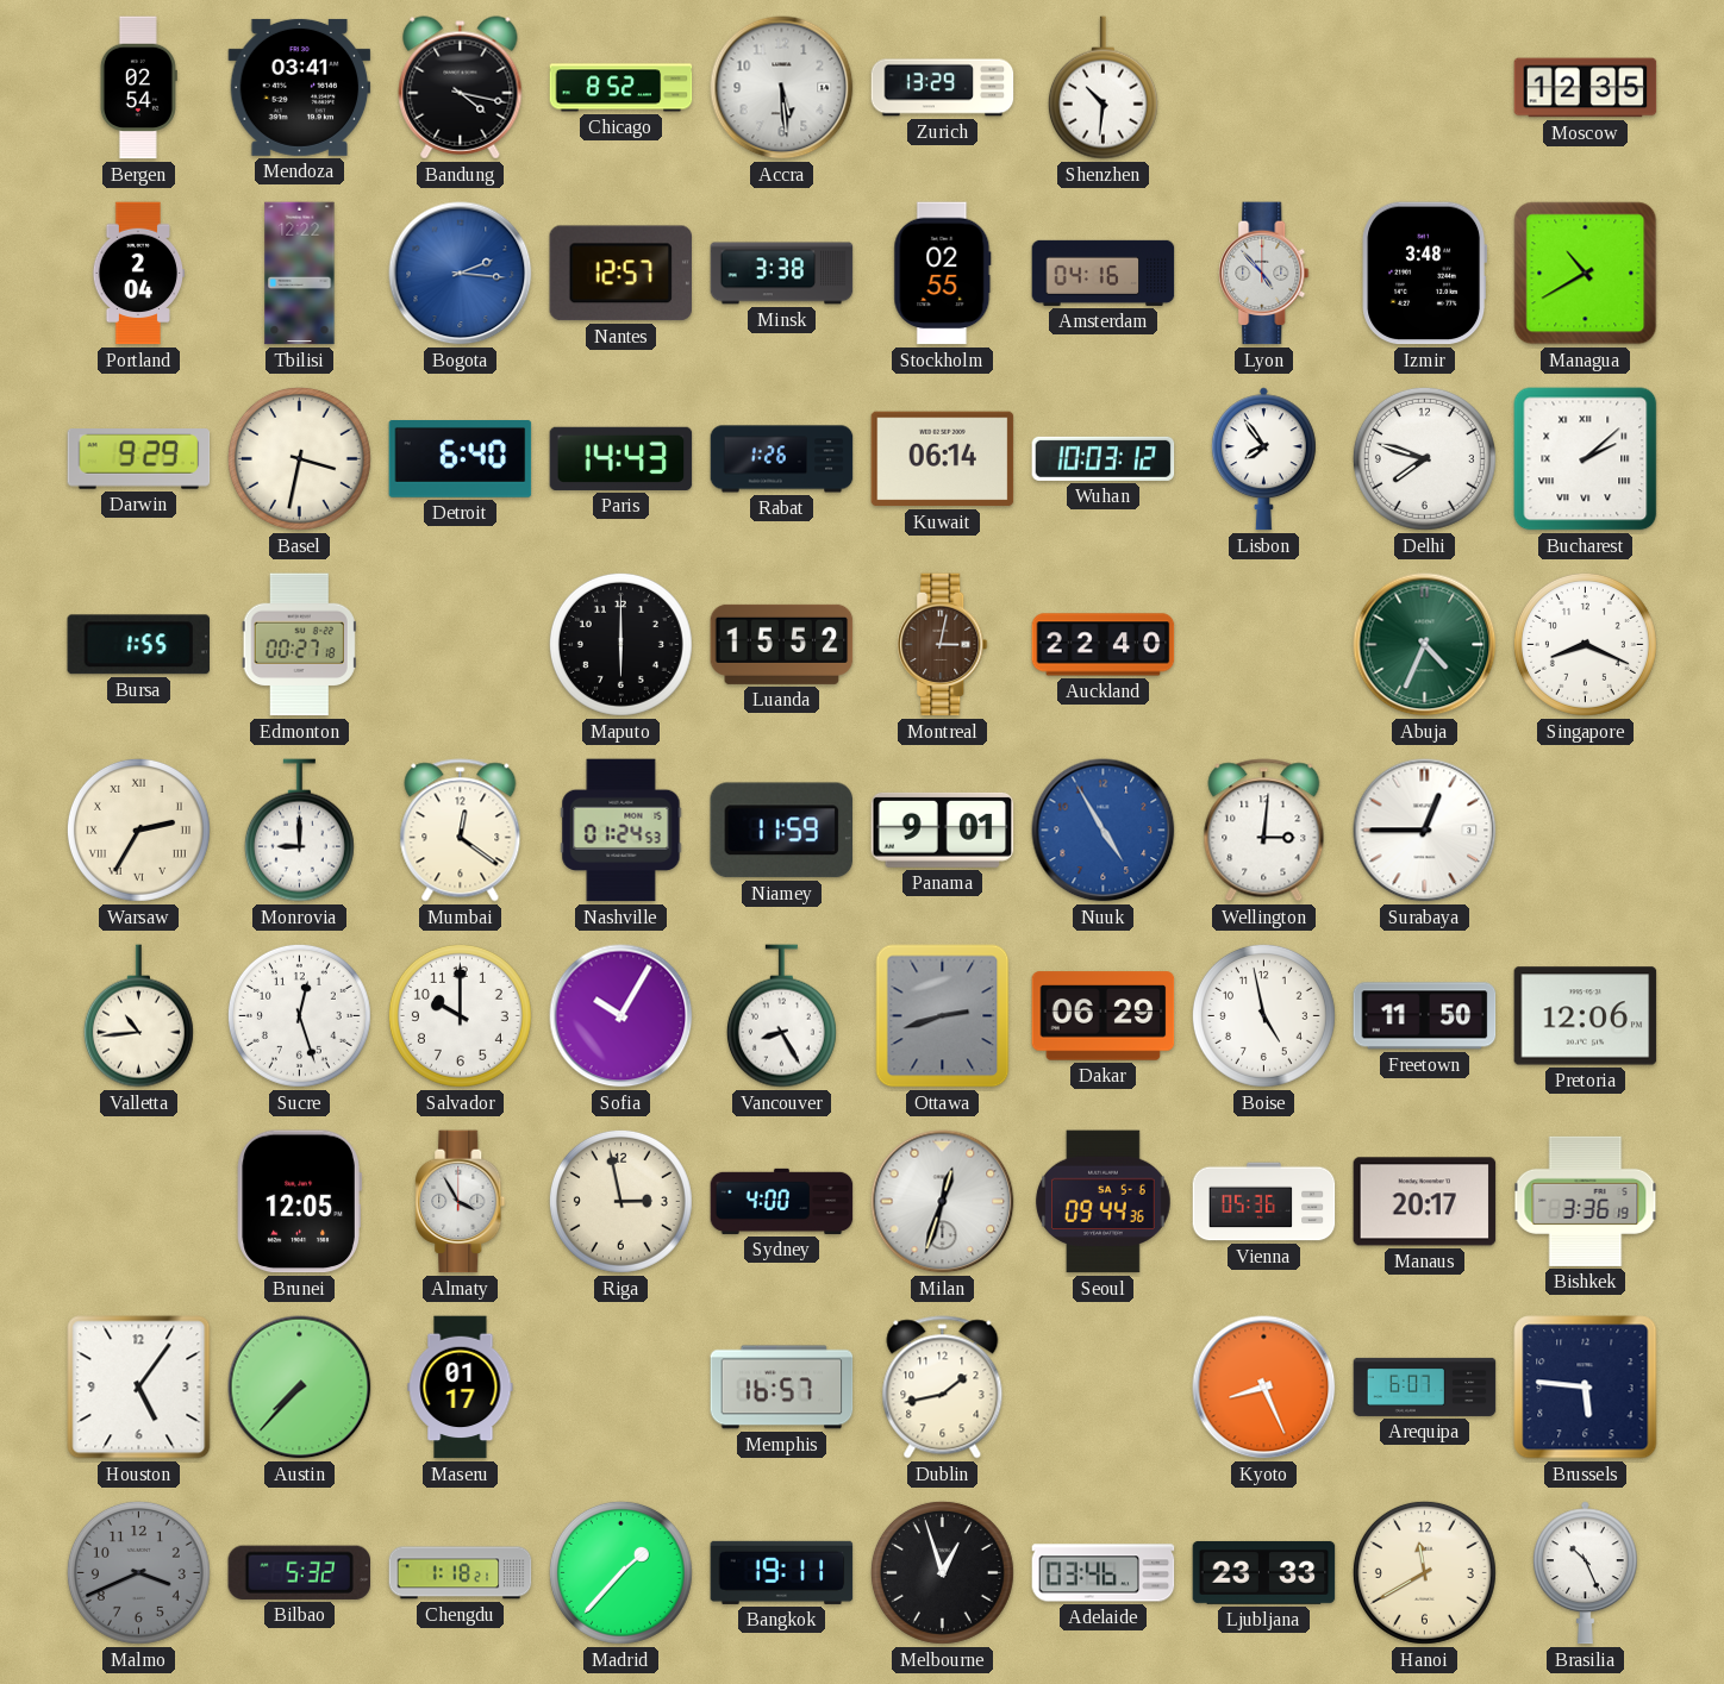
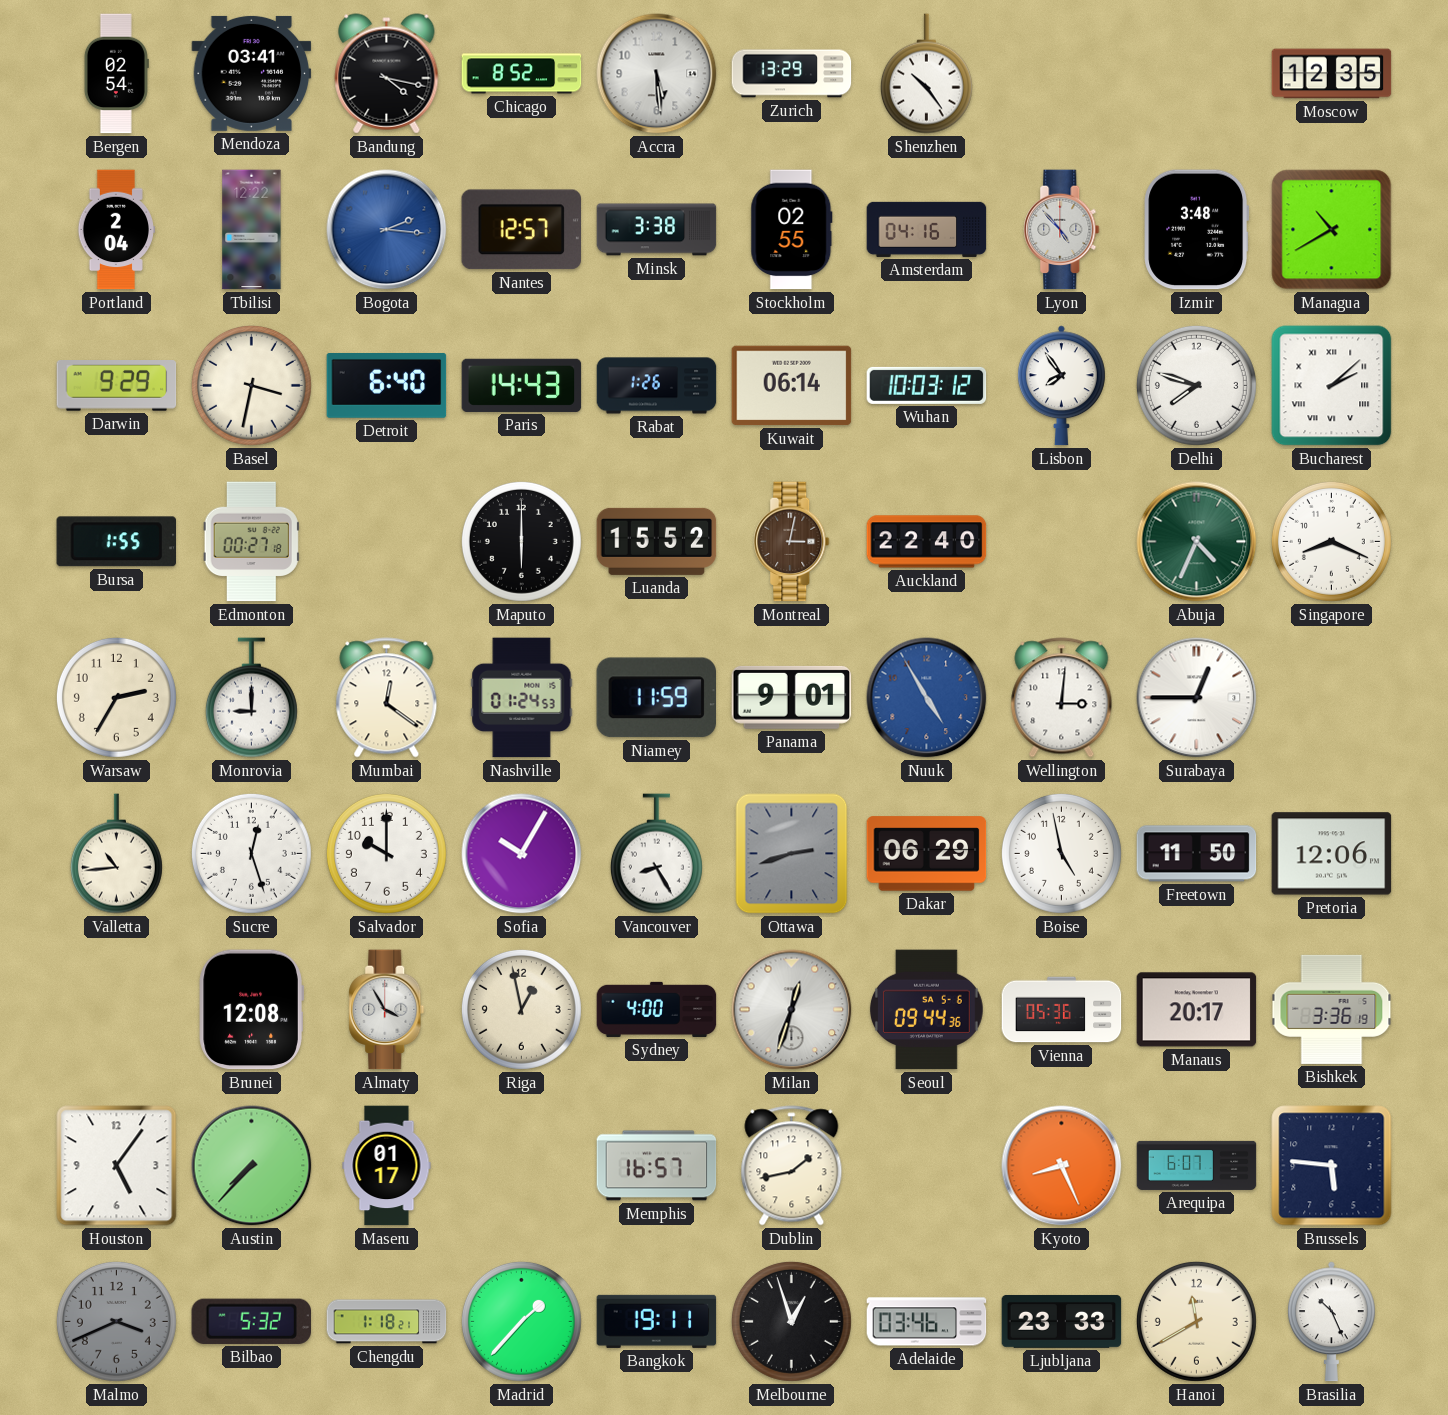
Shenzhen: 10:31 -> 10:24 (926, 74)
Warsaw numerals: Roman -> Arabic (116, 697)
Brunei: 12:05 -> 12:08 (251, 1010)
Riga: 2:58 -> 12:58 (521, 1009)
